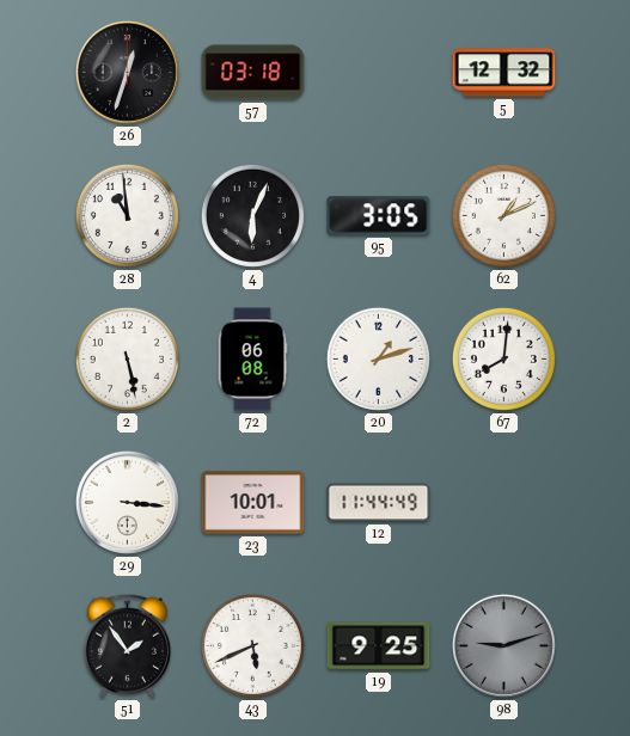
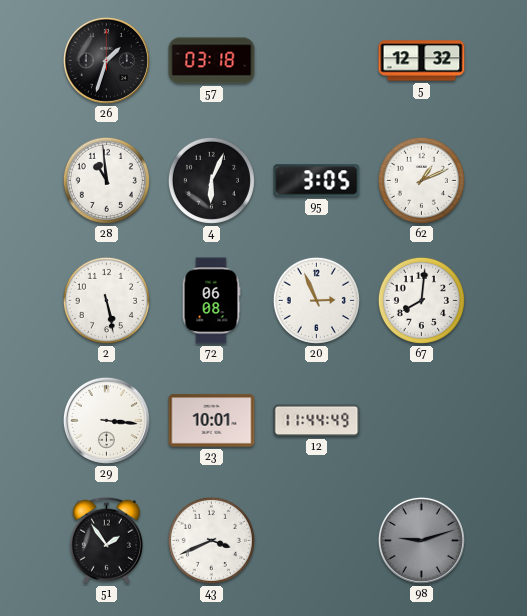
26: 12:33 -> 1:33 (106, 60)
20: 1:12 -> 2:56 (316, 300)
43: 5:41 -> 3:41 (211, 540)
19: 9:25 -> none (379, 646)
